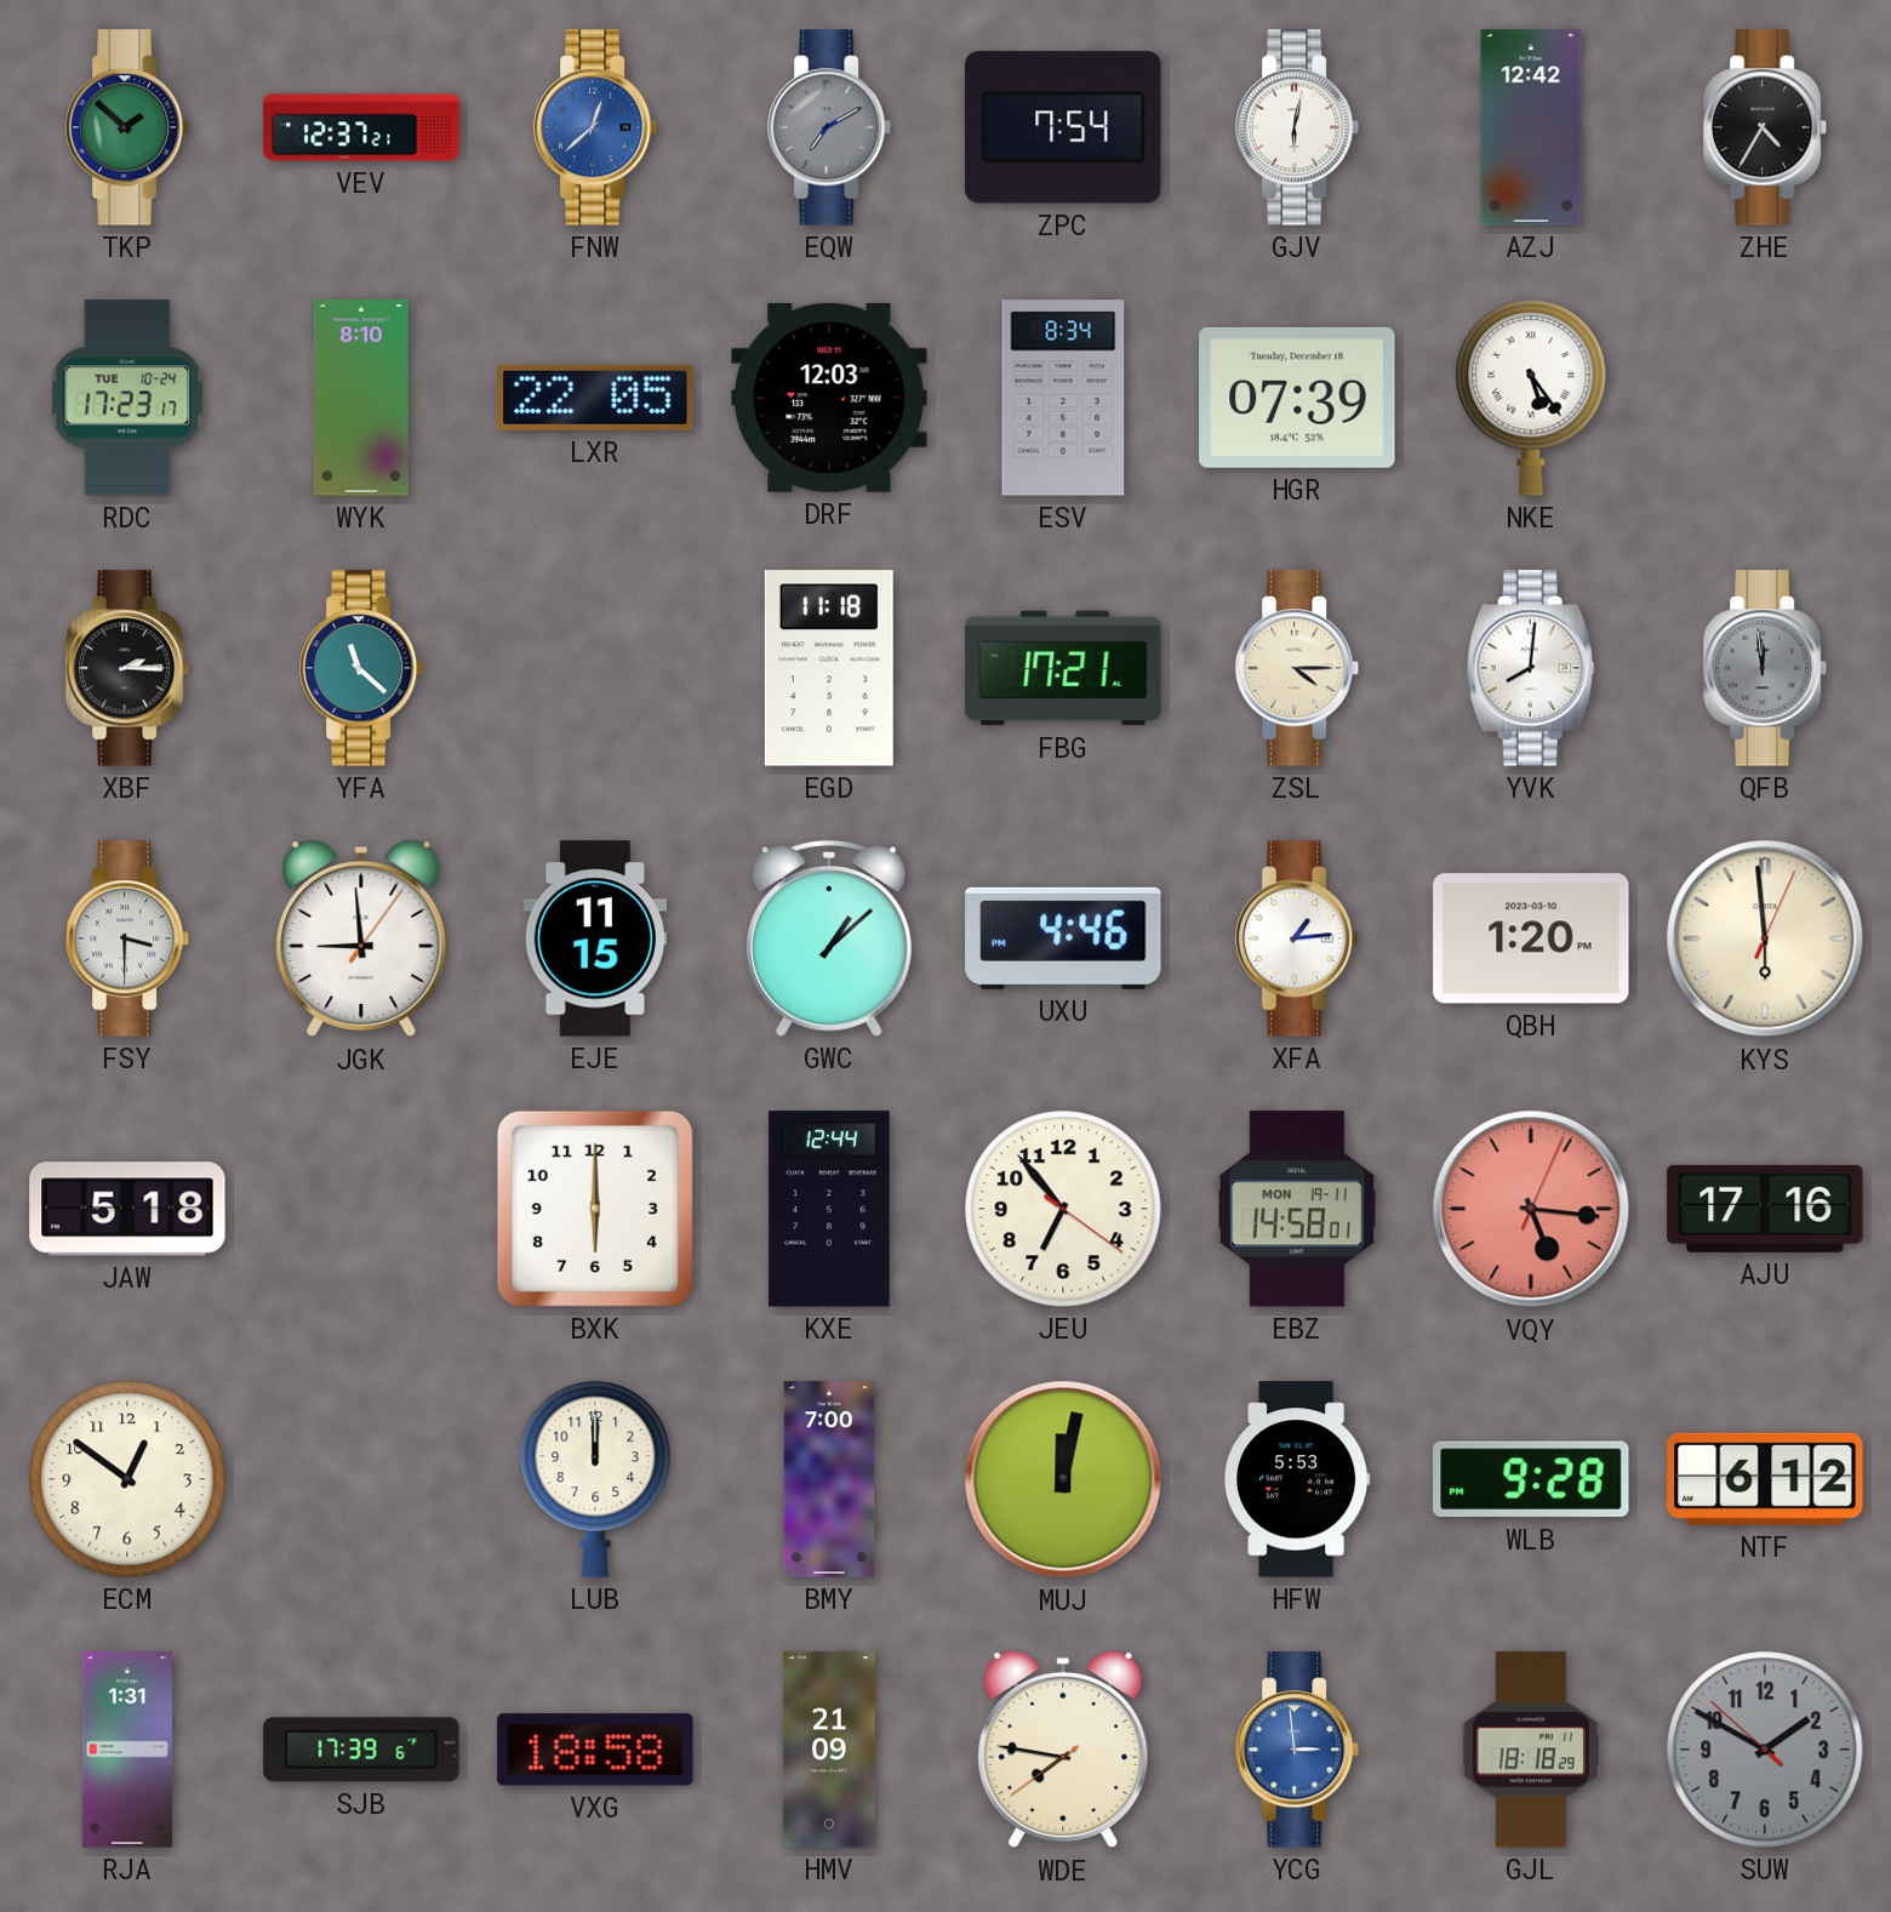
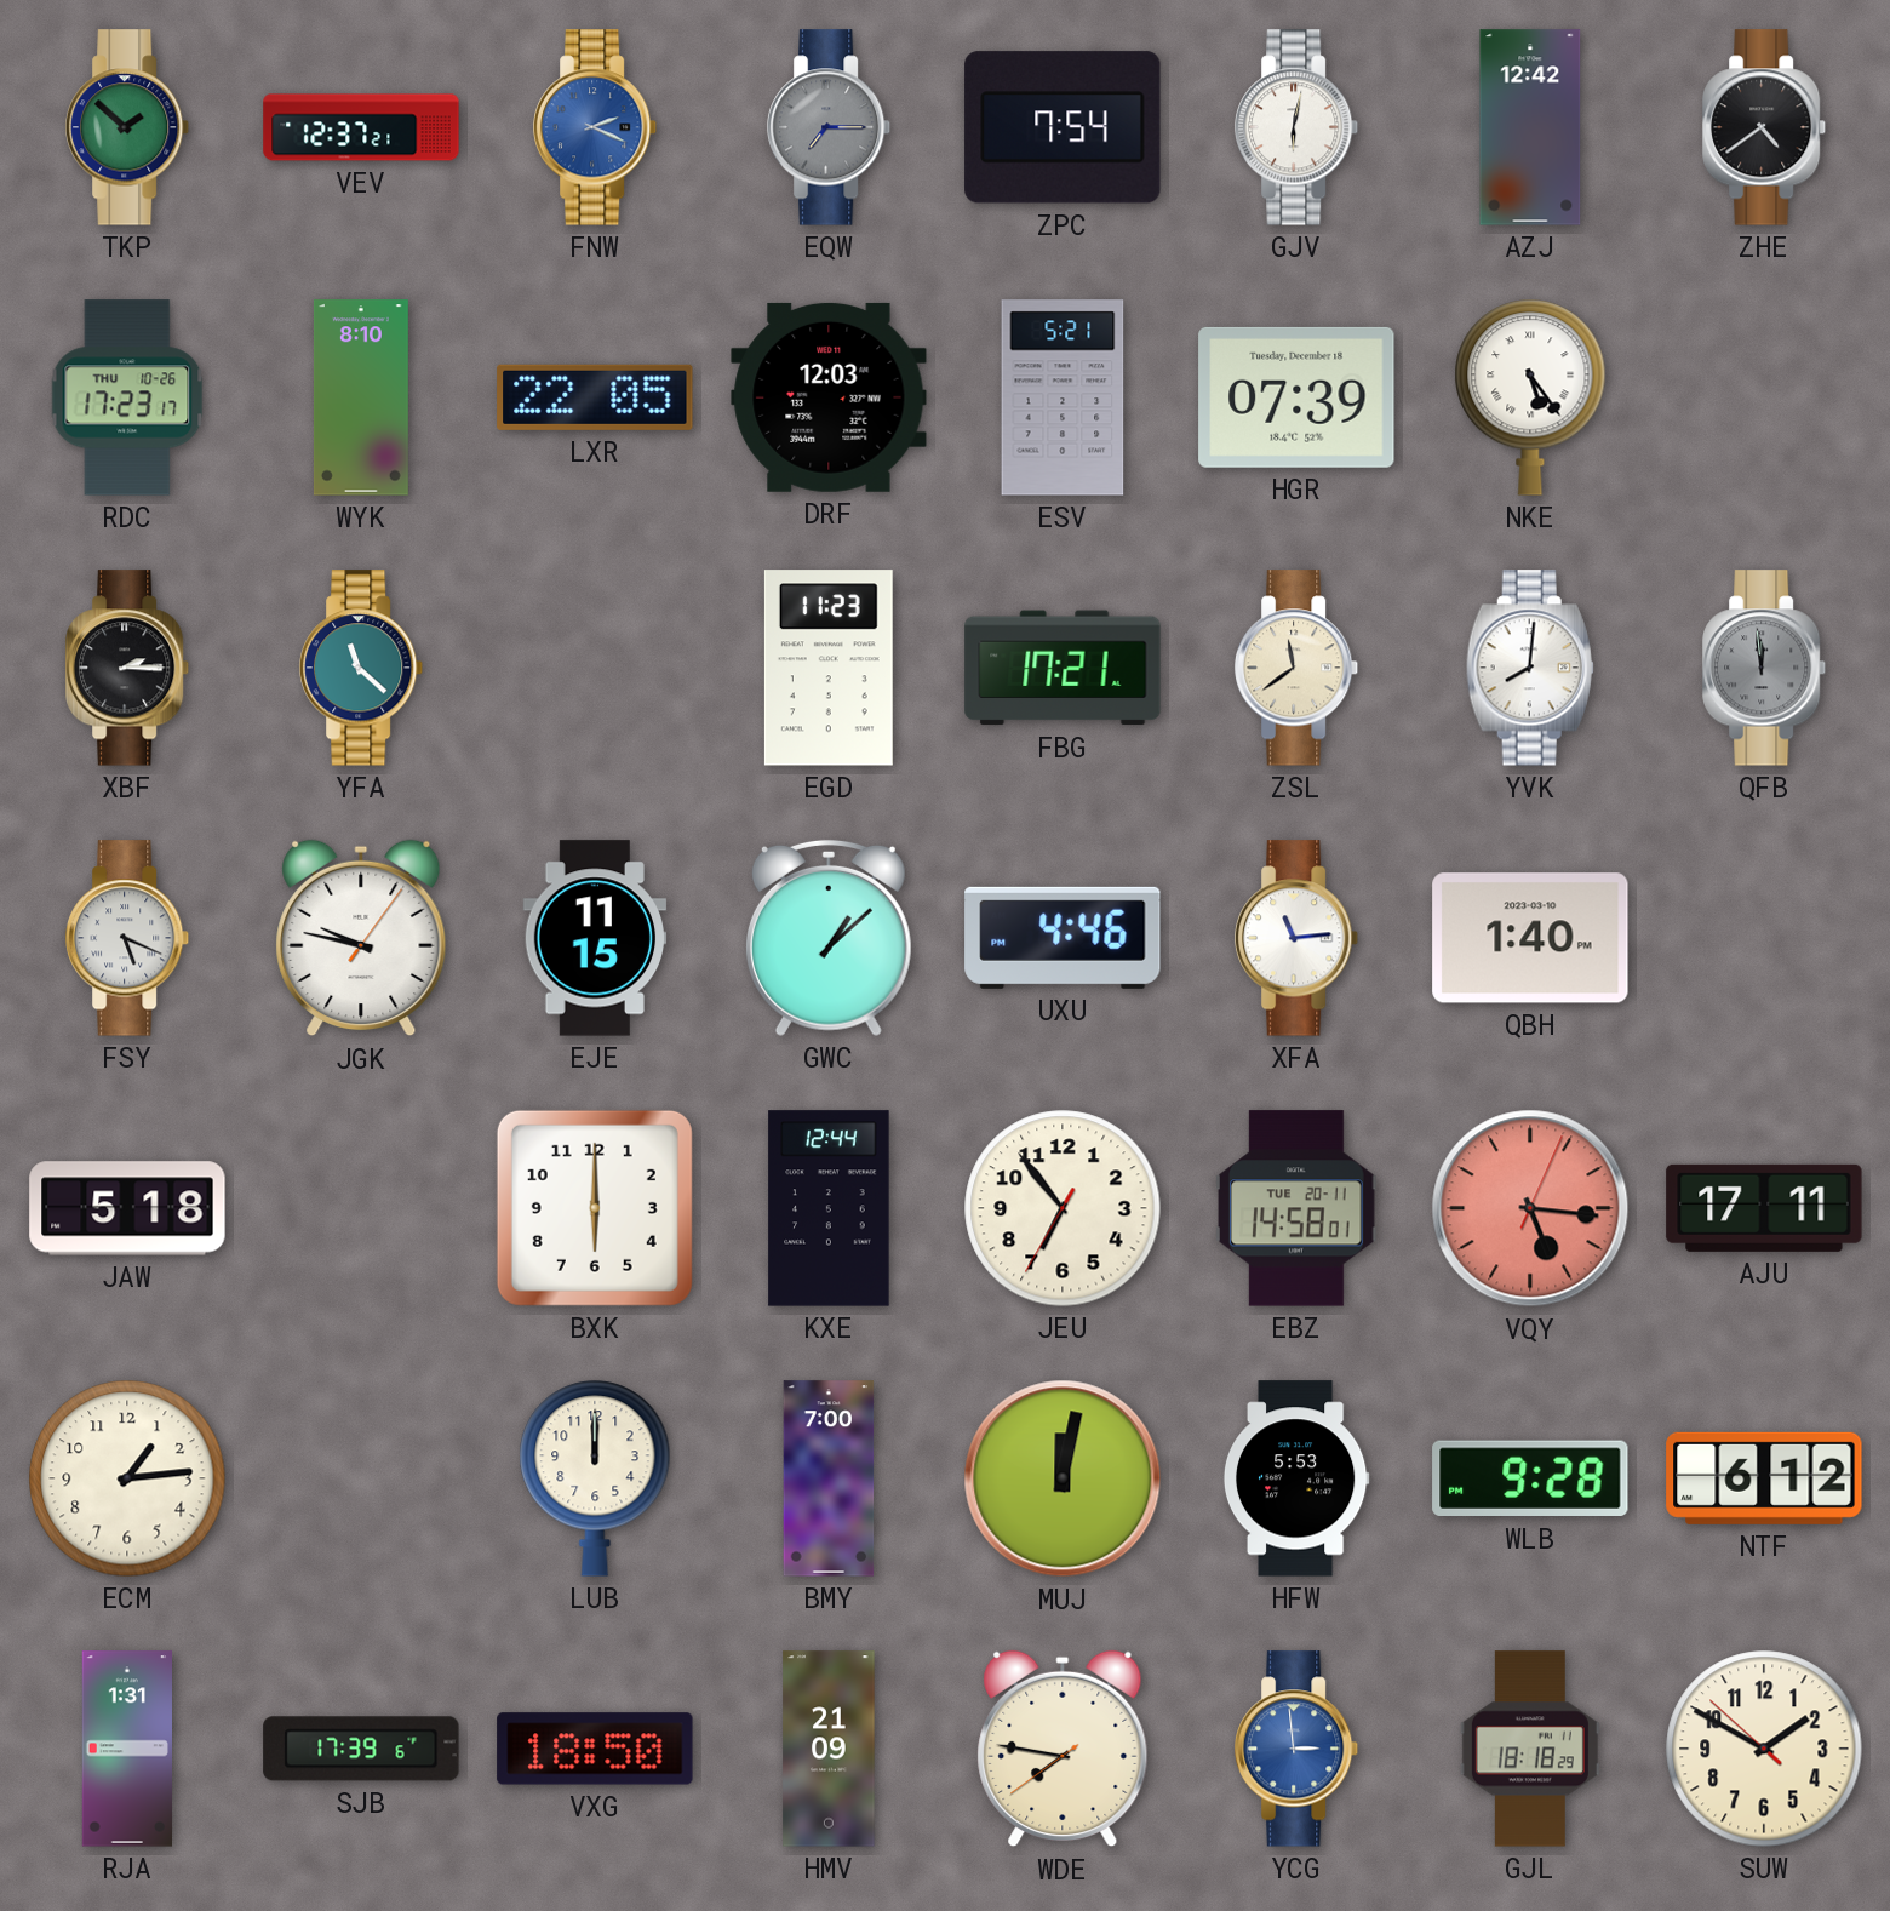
FNW: 12:38 -> 2:19 (596, 127)
EQW: 7:10 -> 7:15 (830, 127)
ZHE: 4:35 -> 4:39 (1765, 127)
RDC date: TUE 10-24 -> THU 10-26 (127, 397)
ESV: 8:34 -> 5:21 (1063, 397)
EGD: 11:18 -> 11:23 (829, 668)
ZSL: 4:15 -> 11:39 (1298, 668)
FSY: 3:30 -> 5:19 (128, 938)
JGK: 8:59 -> 9:47 (361, 938)
XFA: 1:14 -> 11:14 (1298, 938)
QBH: 1:20 -> 1:40 (1530, 938)
KYS: 5:59 -> none (1765, 938)
JEU: 6:53:21 -> 6:53:35 (1063, 1208)
EBZ date: MON 19-11 -> TUE 20-11 (1298, 1208)
AJU: 17:16 -> 17:11 (1764, 1208)
ECM: 12:51 -> 1:14 (127, 1478)
VXG: 18:58 -> 18:50 (595, 1749)
SUW dial: grey -> cream (1764, 1749)
